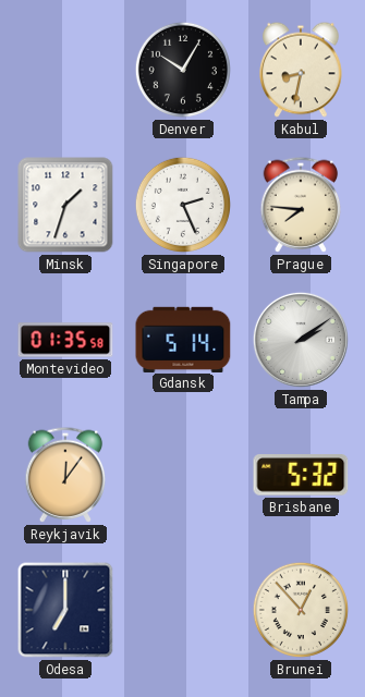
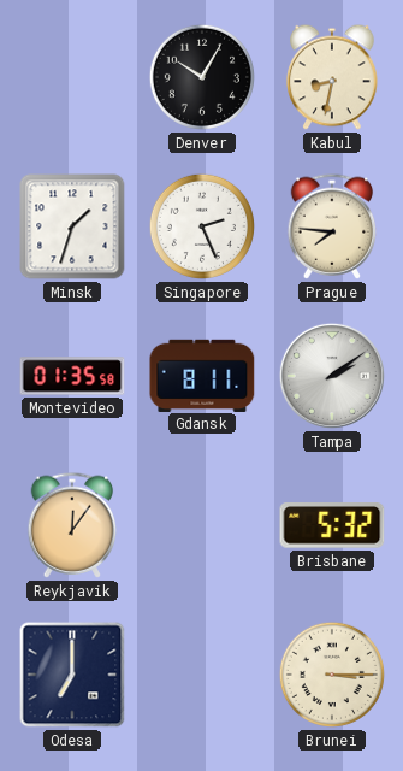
Gdansk: 5:14 -> 8:11 (202, 375)
Brunei: 12:53 -> 3:15 (332, 675)
